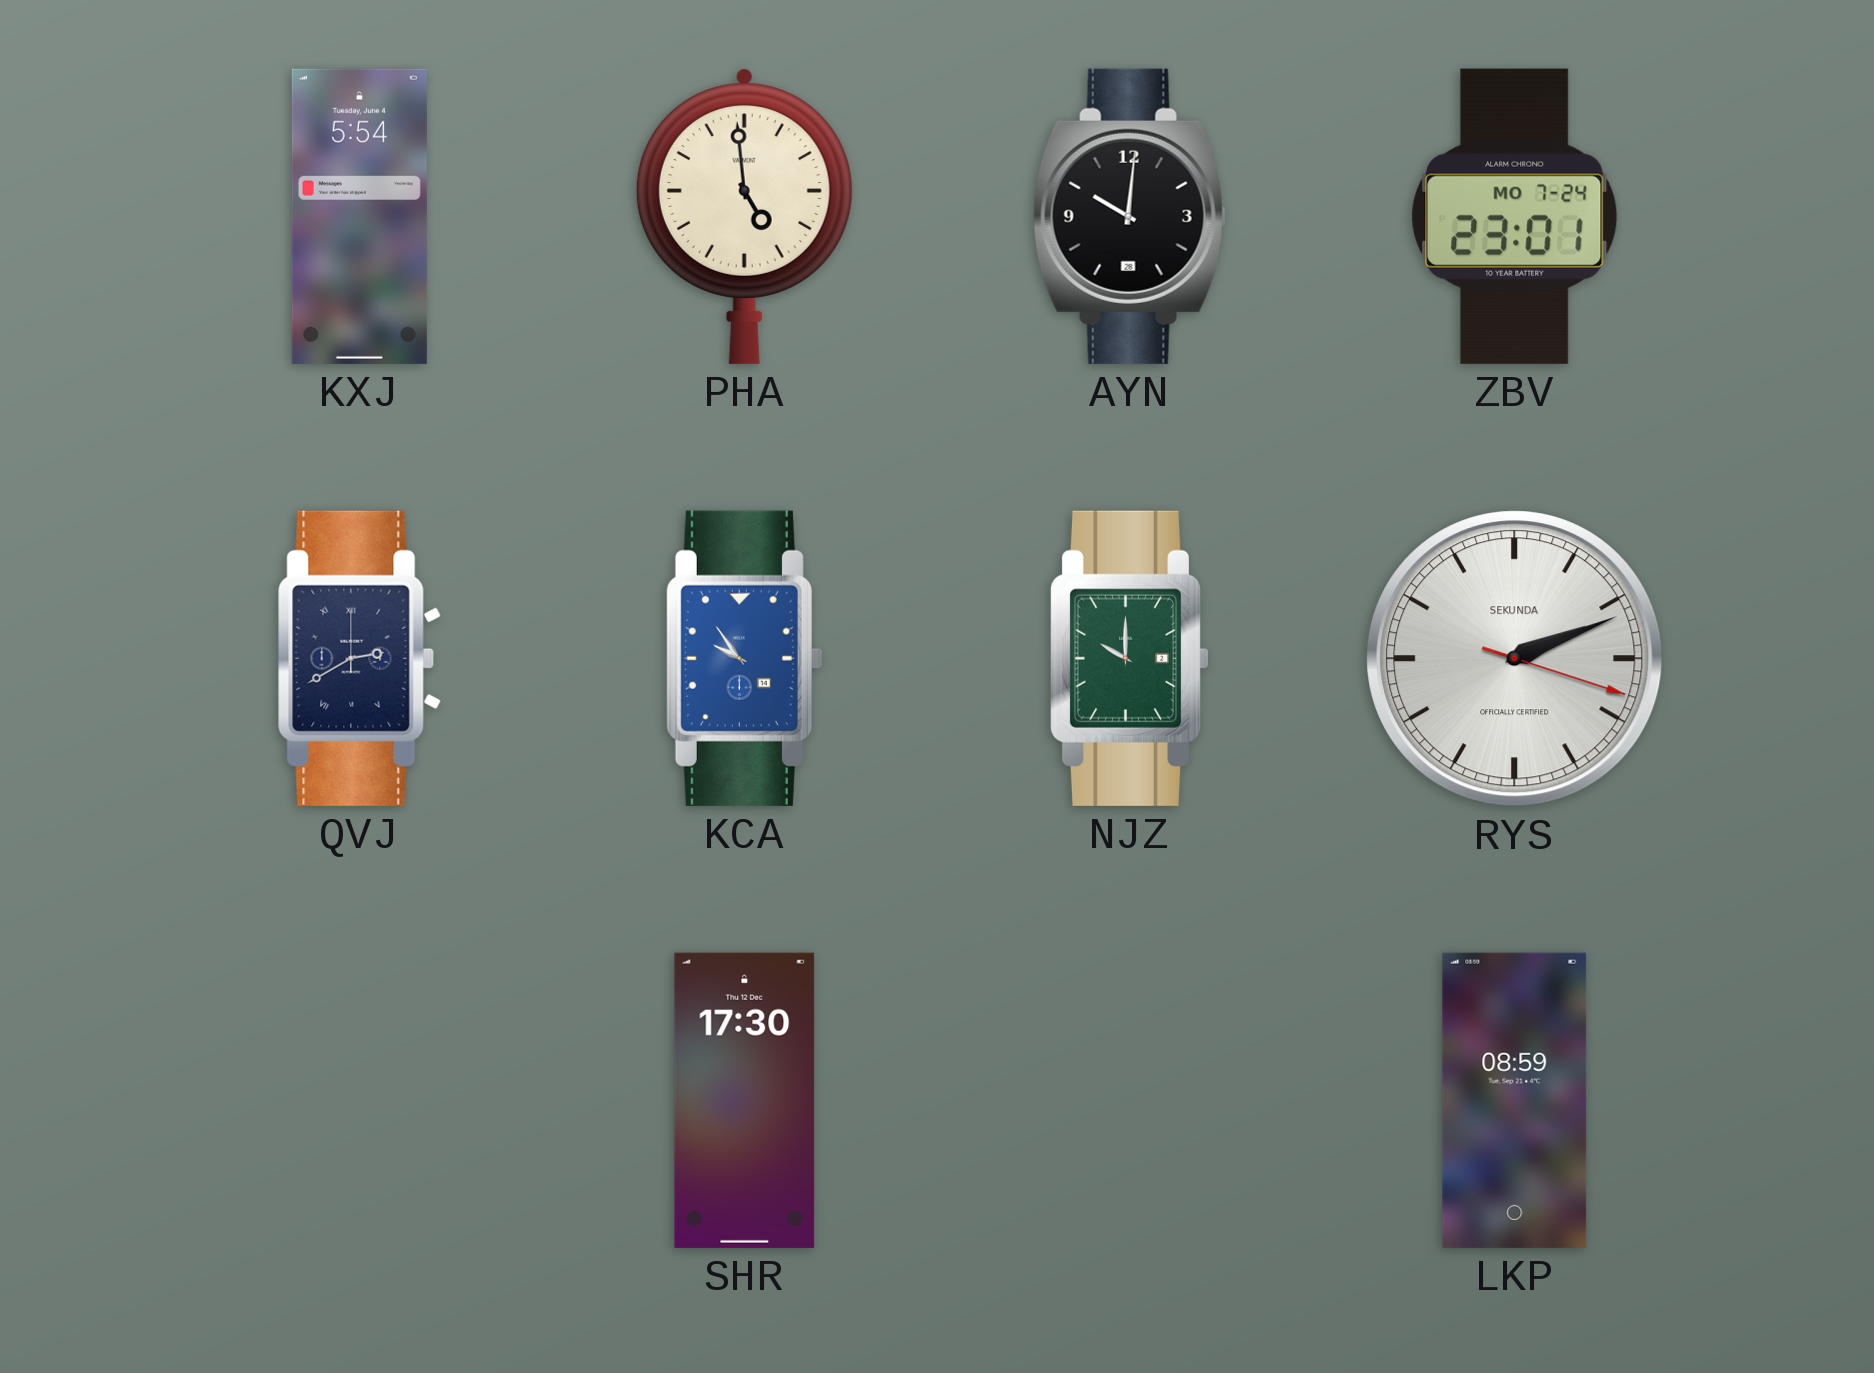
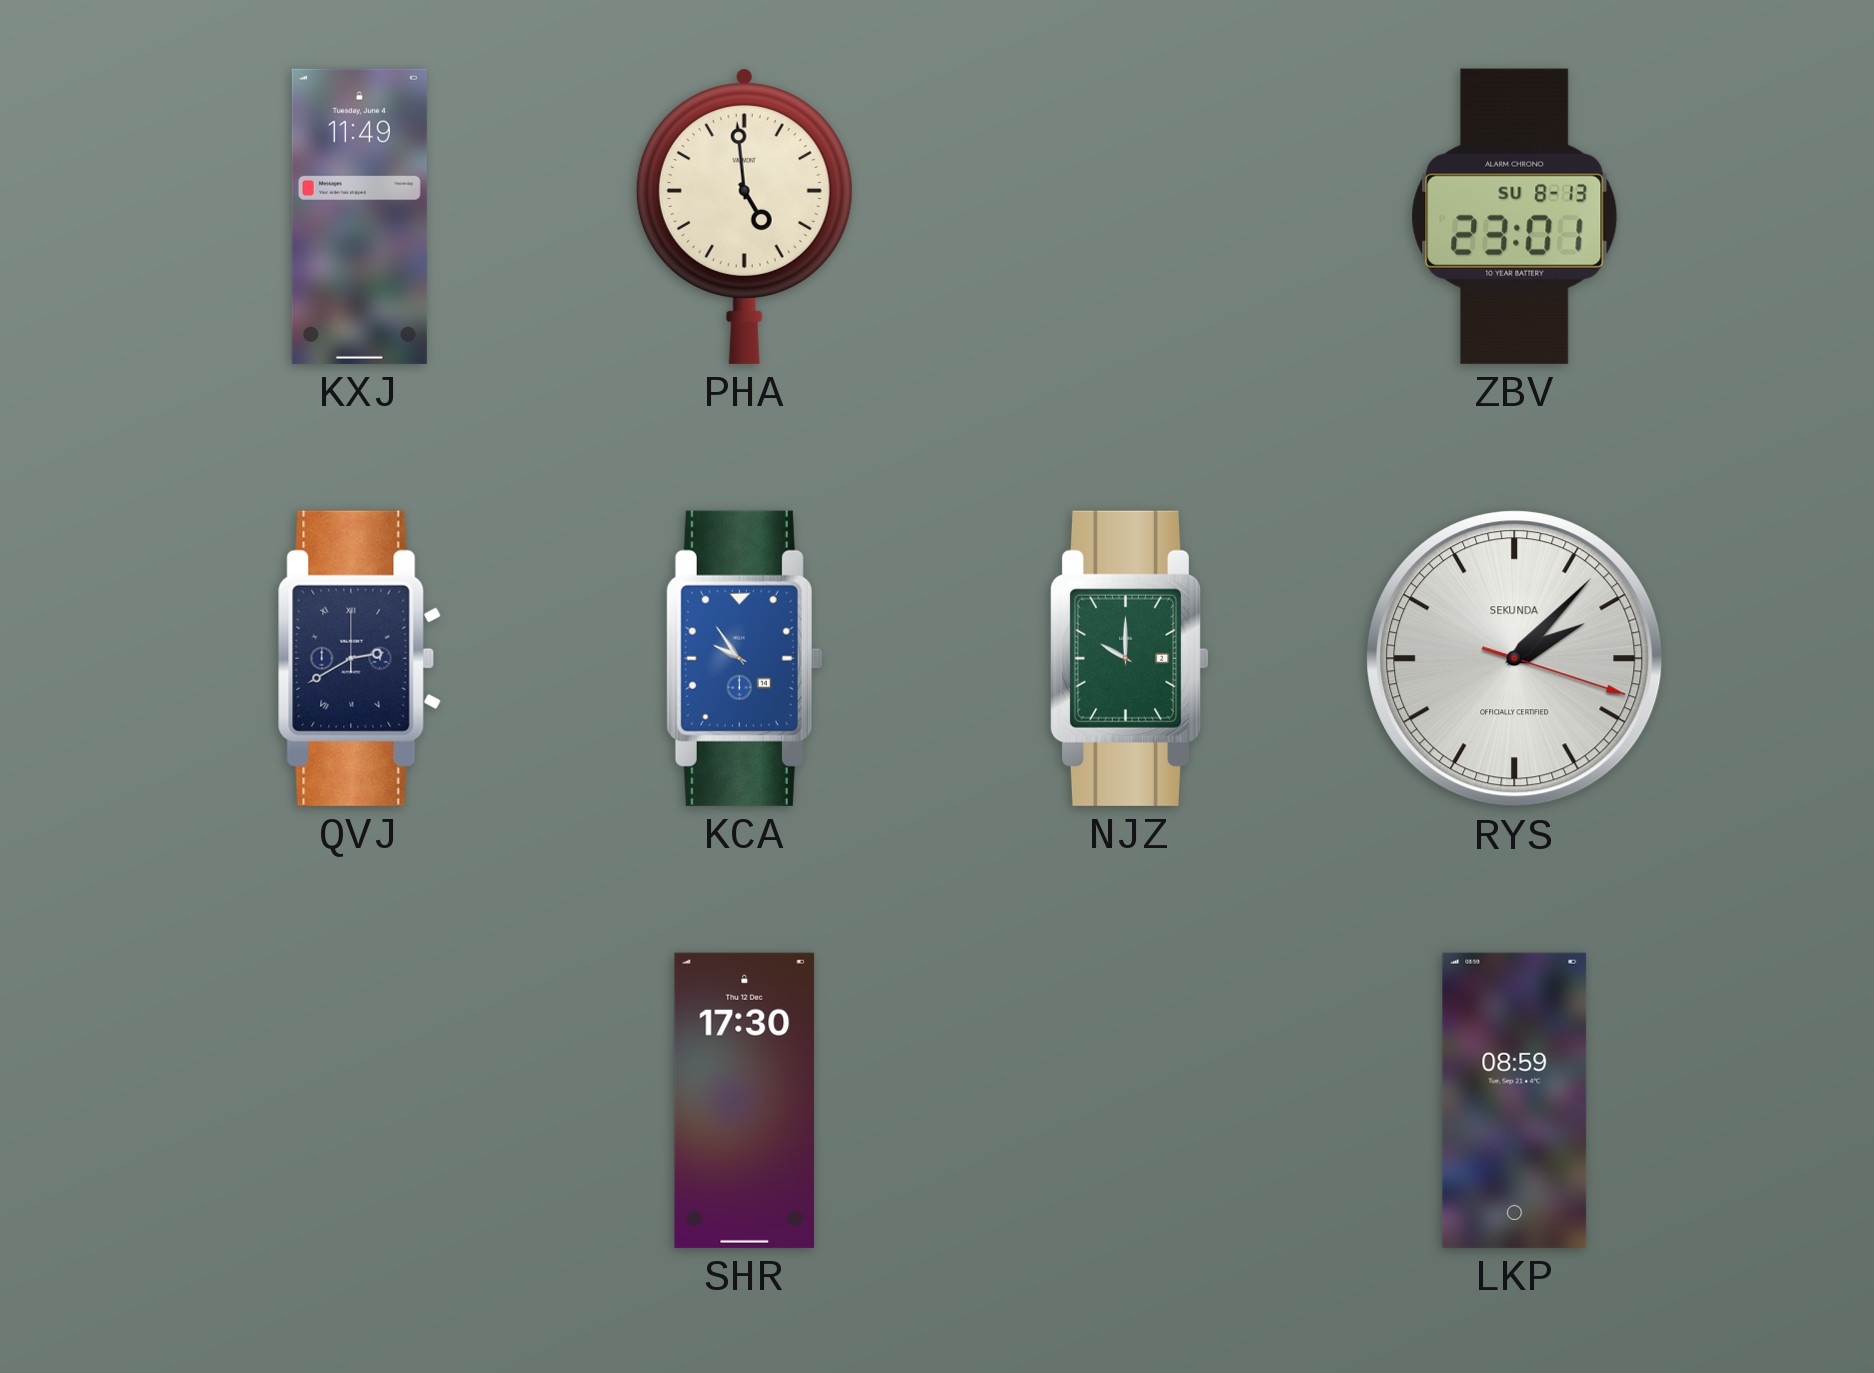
KXJ: 5:54 -> 11:49 (359, 216)
AYN: 10:01 -> none (1130, 216)
ZBV date: MO 7-24 -> SU 8-13 (1515, 216)
RYS: 2:11 -> 2:07 (1515, 659)
